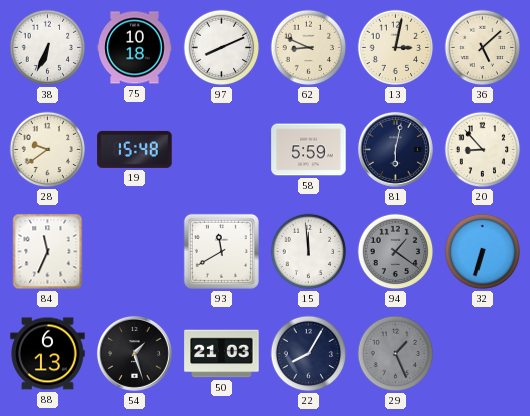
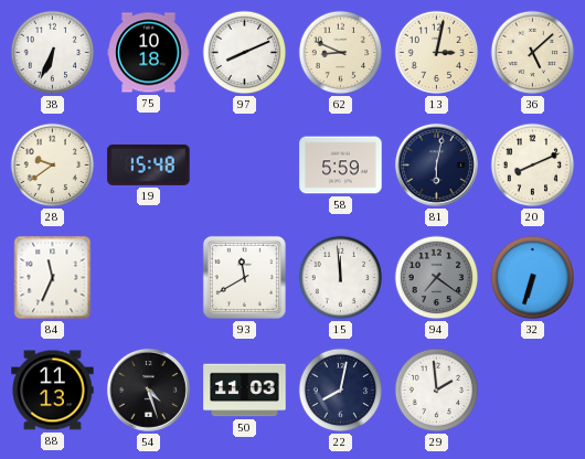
20: 8:53 -> 8:11 (533, 166)
94: 1:21 -> 7:21 (437, 278)
88: 6:13 -> 11:13 (53, 391)
54: 1:27 -> 4:27 (148, 389)
50: 21:03 -> 11:03 (245, 391)
22: 8:05 -> 8:02 (341, 391)
29: 1:26 -> 1:59 (437, 391)
29 dial: grey -> white (437, 391)
